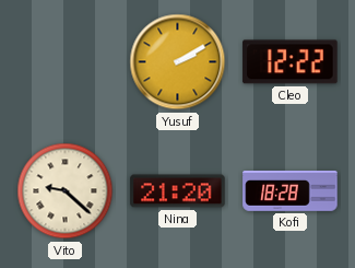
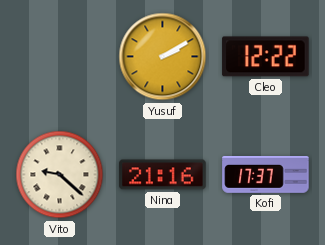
Nina: 21:20 -> 21:16 (163, 175)
Kofi: 18:28 -> 17:37 (266, 174)
